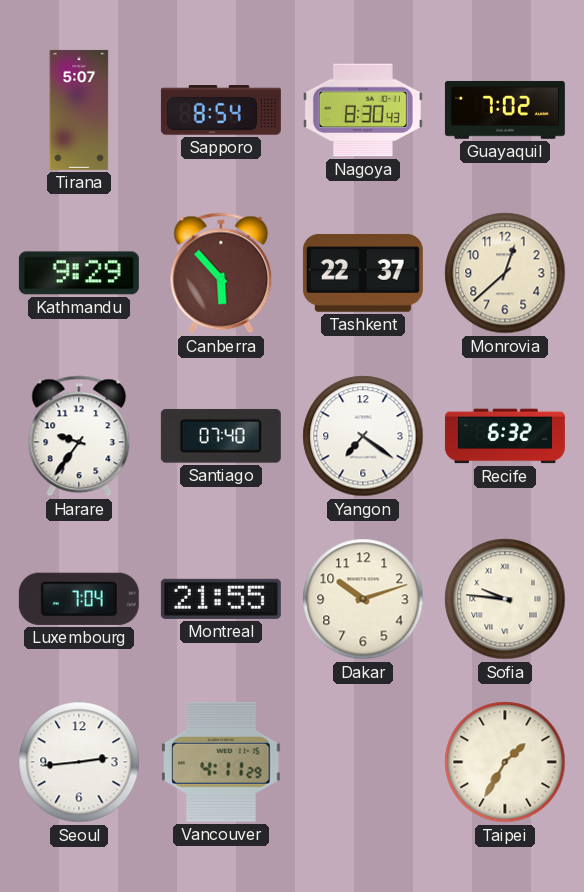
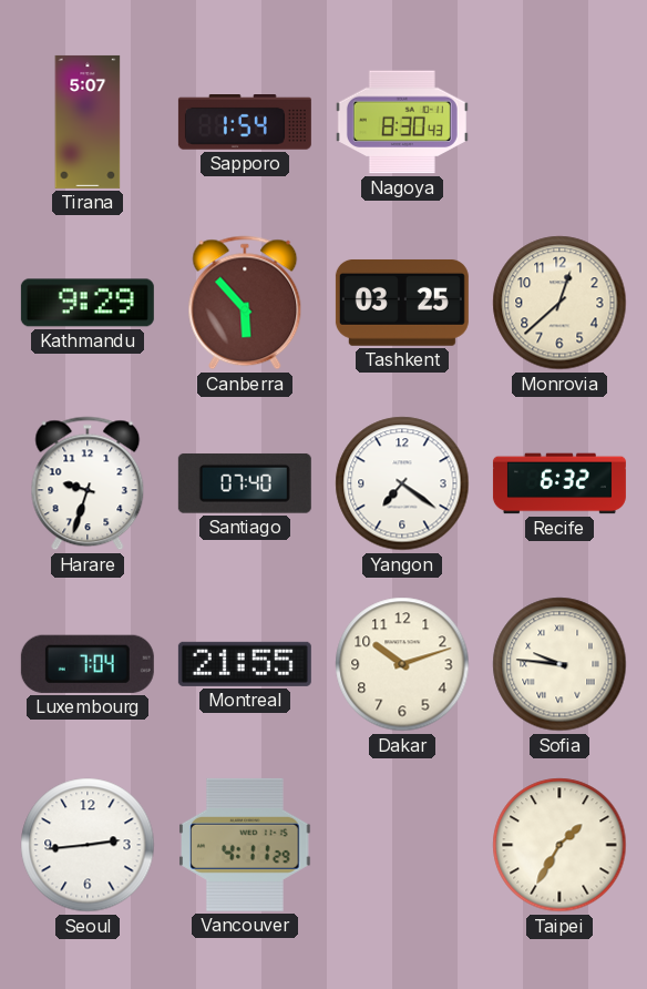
Sapporo: 8:54 -> 1:54 (245, 122)
Guayaquil: 7:02 -> none (505, 110)
Tashkent: 22:37 -> 03:25 (402, 303)
Harare: 9:36 -> 9:33 (88, 483)
